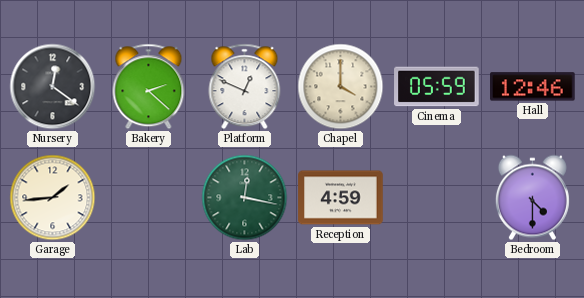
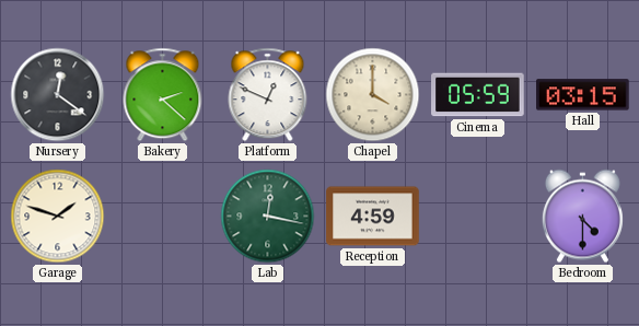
Hall: 12:46 -> 03:15 (583, 95)
Garage: 1:44 -> 1:48 (58, 217)
